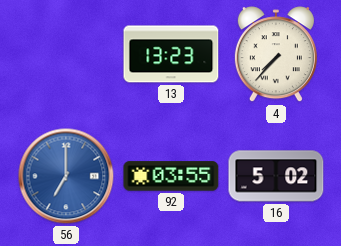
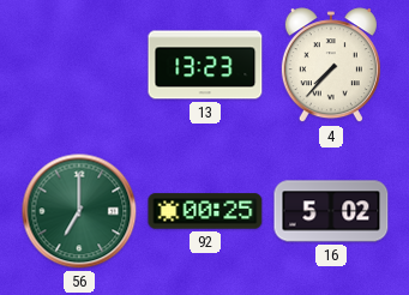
56 dial: blue -> green (79, 211)
92: 03:55 -> 00:25 (205, 211)
